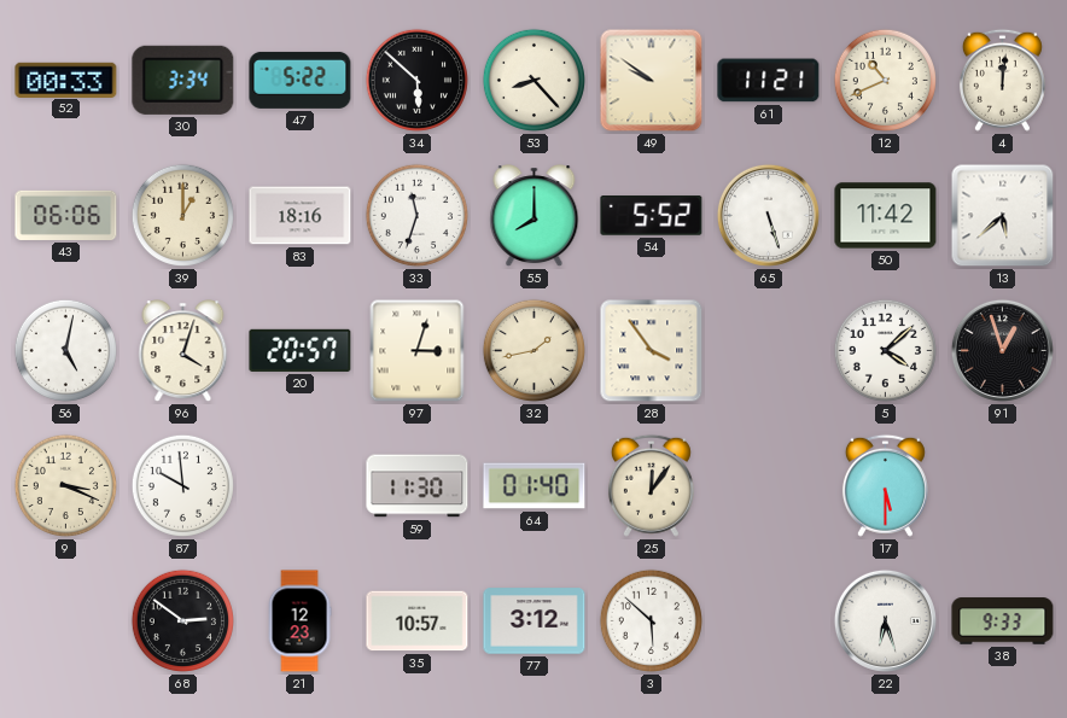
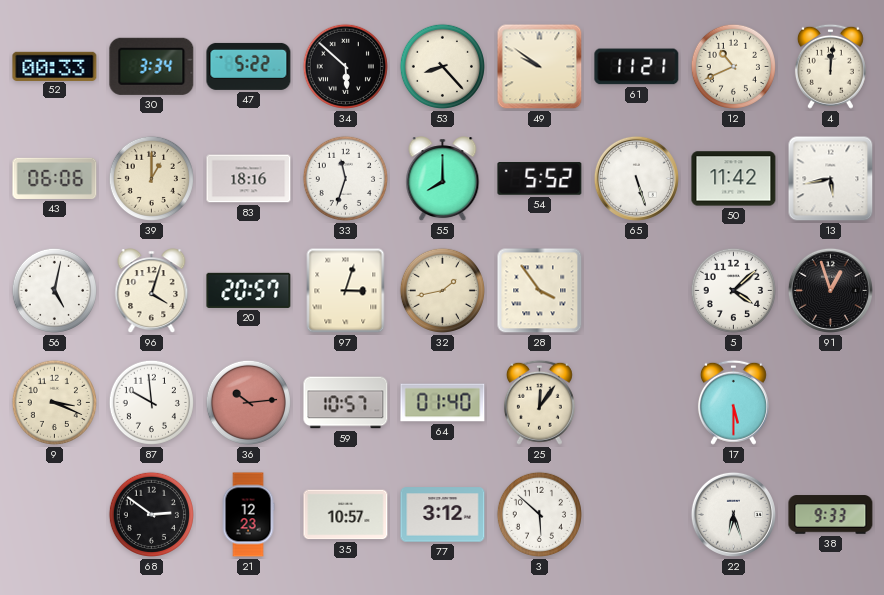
13: 5:38 -> 5:43 (831, 179)
36: none -> 10:14 (248, 402)
59: 11:30 -> 10:57 (346, 403)
